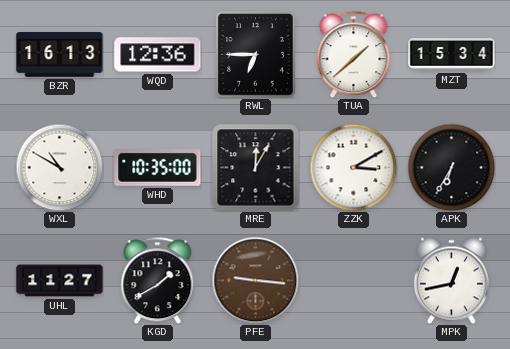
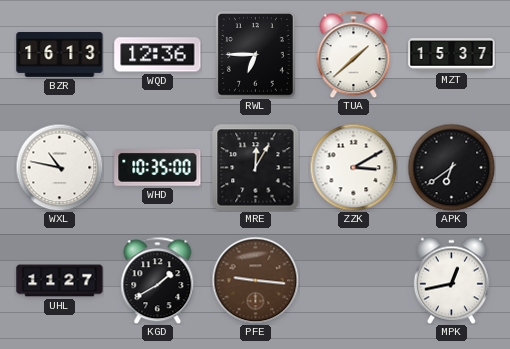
MZT: 15:34 -> 15:37 (452, 55)
WXL: 10:50 -> 10:47 (59, 167)
APK: 6:35 -> 6:39 (451, 167)
